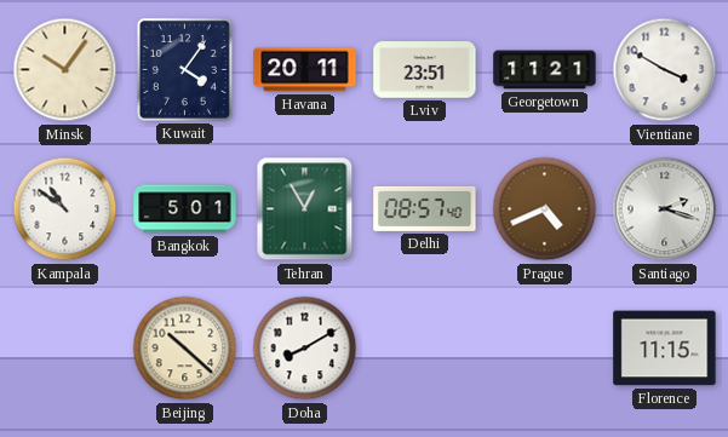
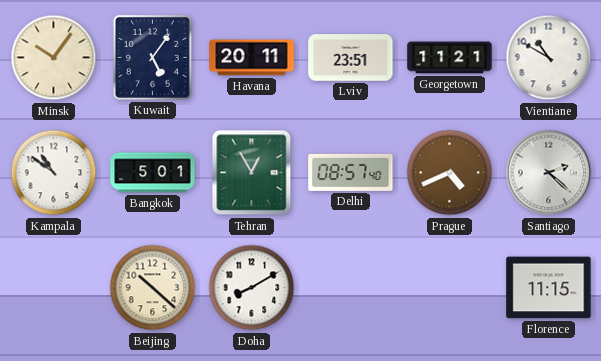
Kuwait: 4:06 -> 5:06 (152, 57)
Vientiane: 3:50 -> 10:50 (549, 58)
Santiago: 2:18 -> 2:22 (549, 173)
